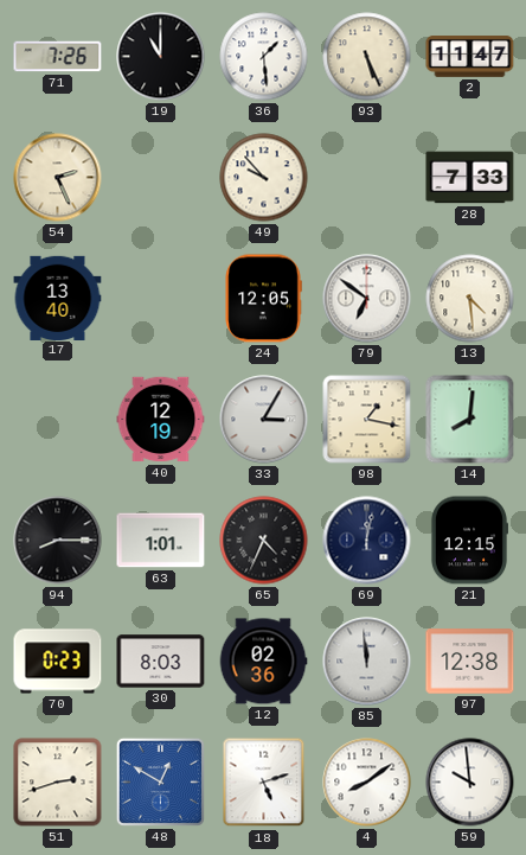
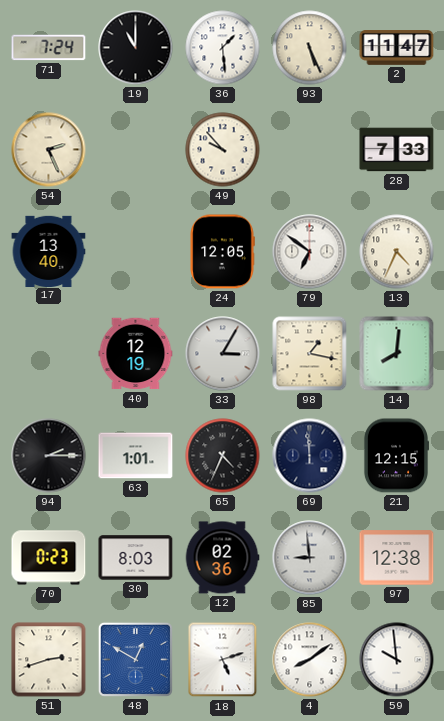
71: 7:26 -> 7:24 (49, 48)
13: 4:29 -> 4:34 (397, 252)
94: 8:15 -> 2:15 (49, 456)
69: 12:02 -> 11:59 (310, 456)
85: 11:59 -> 8:59 (310, 558)
